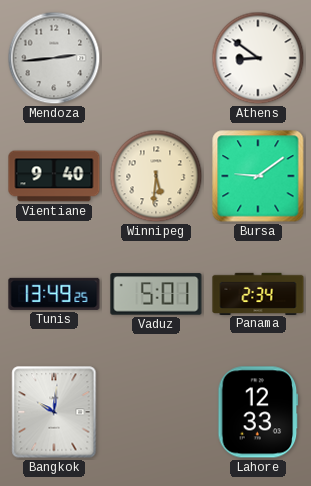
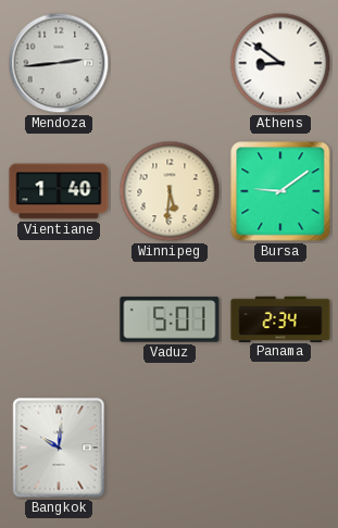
Vientiane: 9:40 -> 1:40 (59, 191)
Tunis: 13:49 -> none (54, 294)
Lahore: 12:33 -> none (258, 412)
